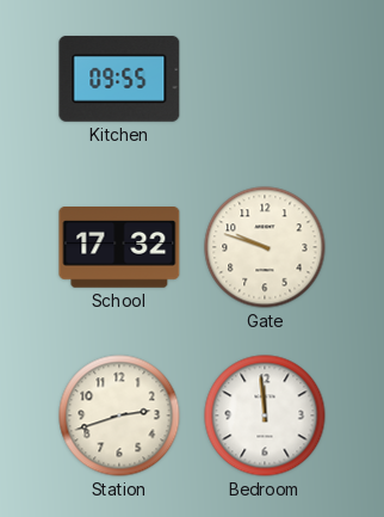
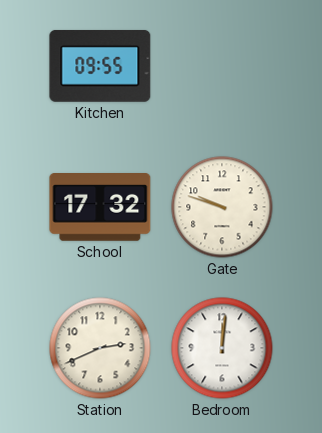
Station: 2:42 -> 2:41 (100, 348)
Bedroom: 11:59 -> 12:01 (222, 348)
